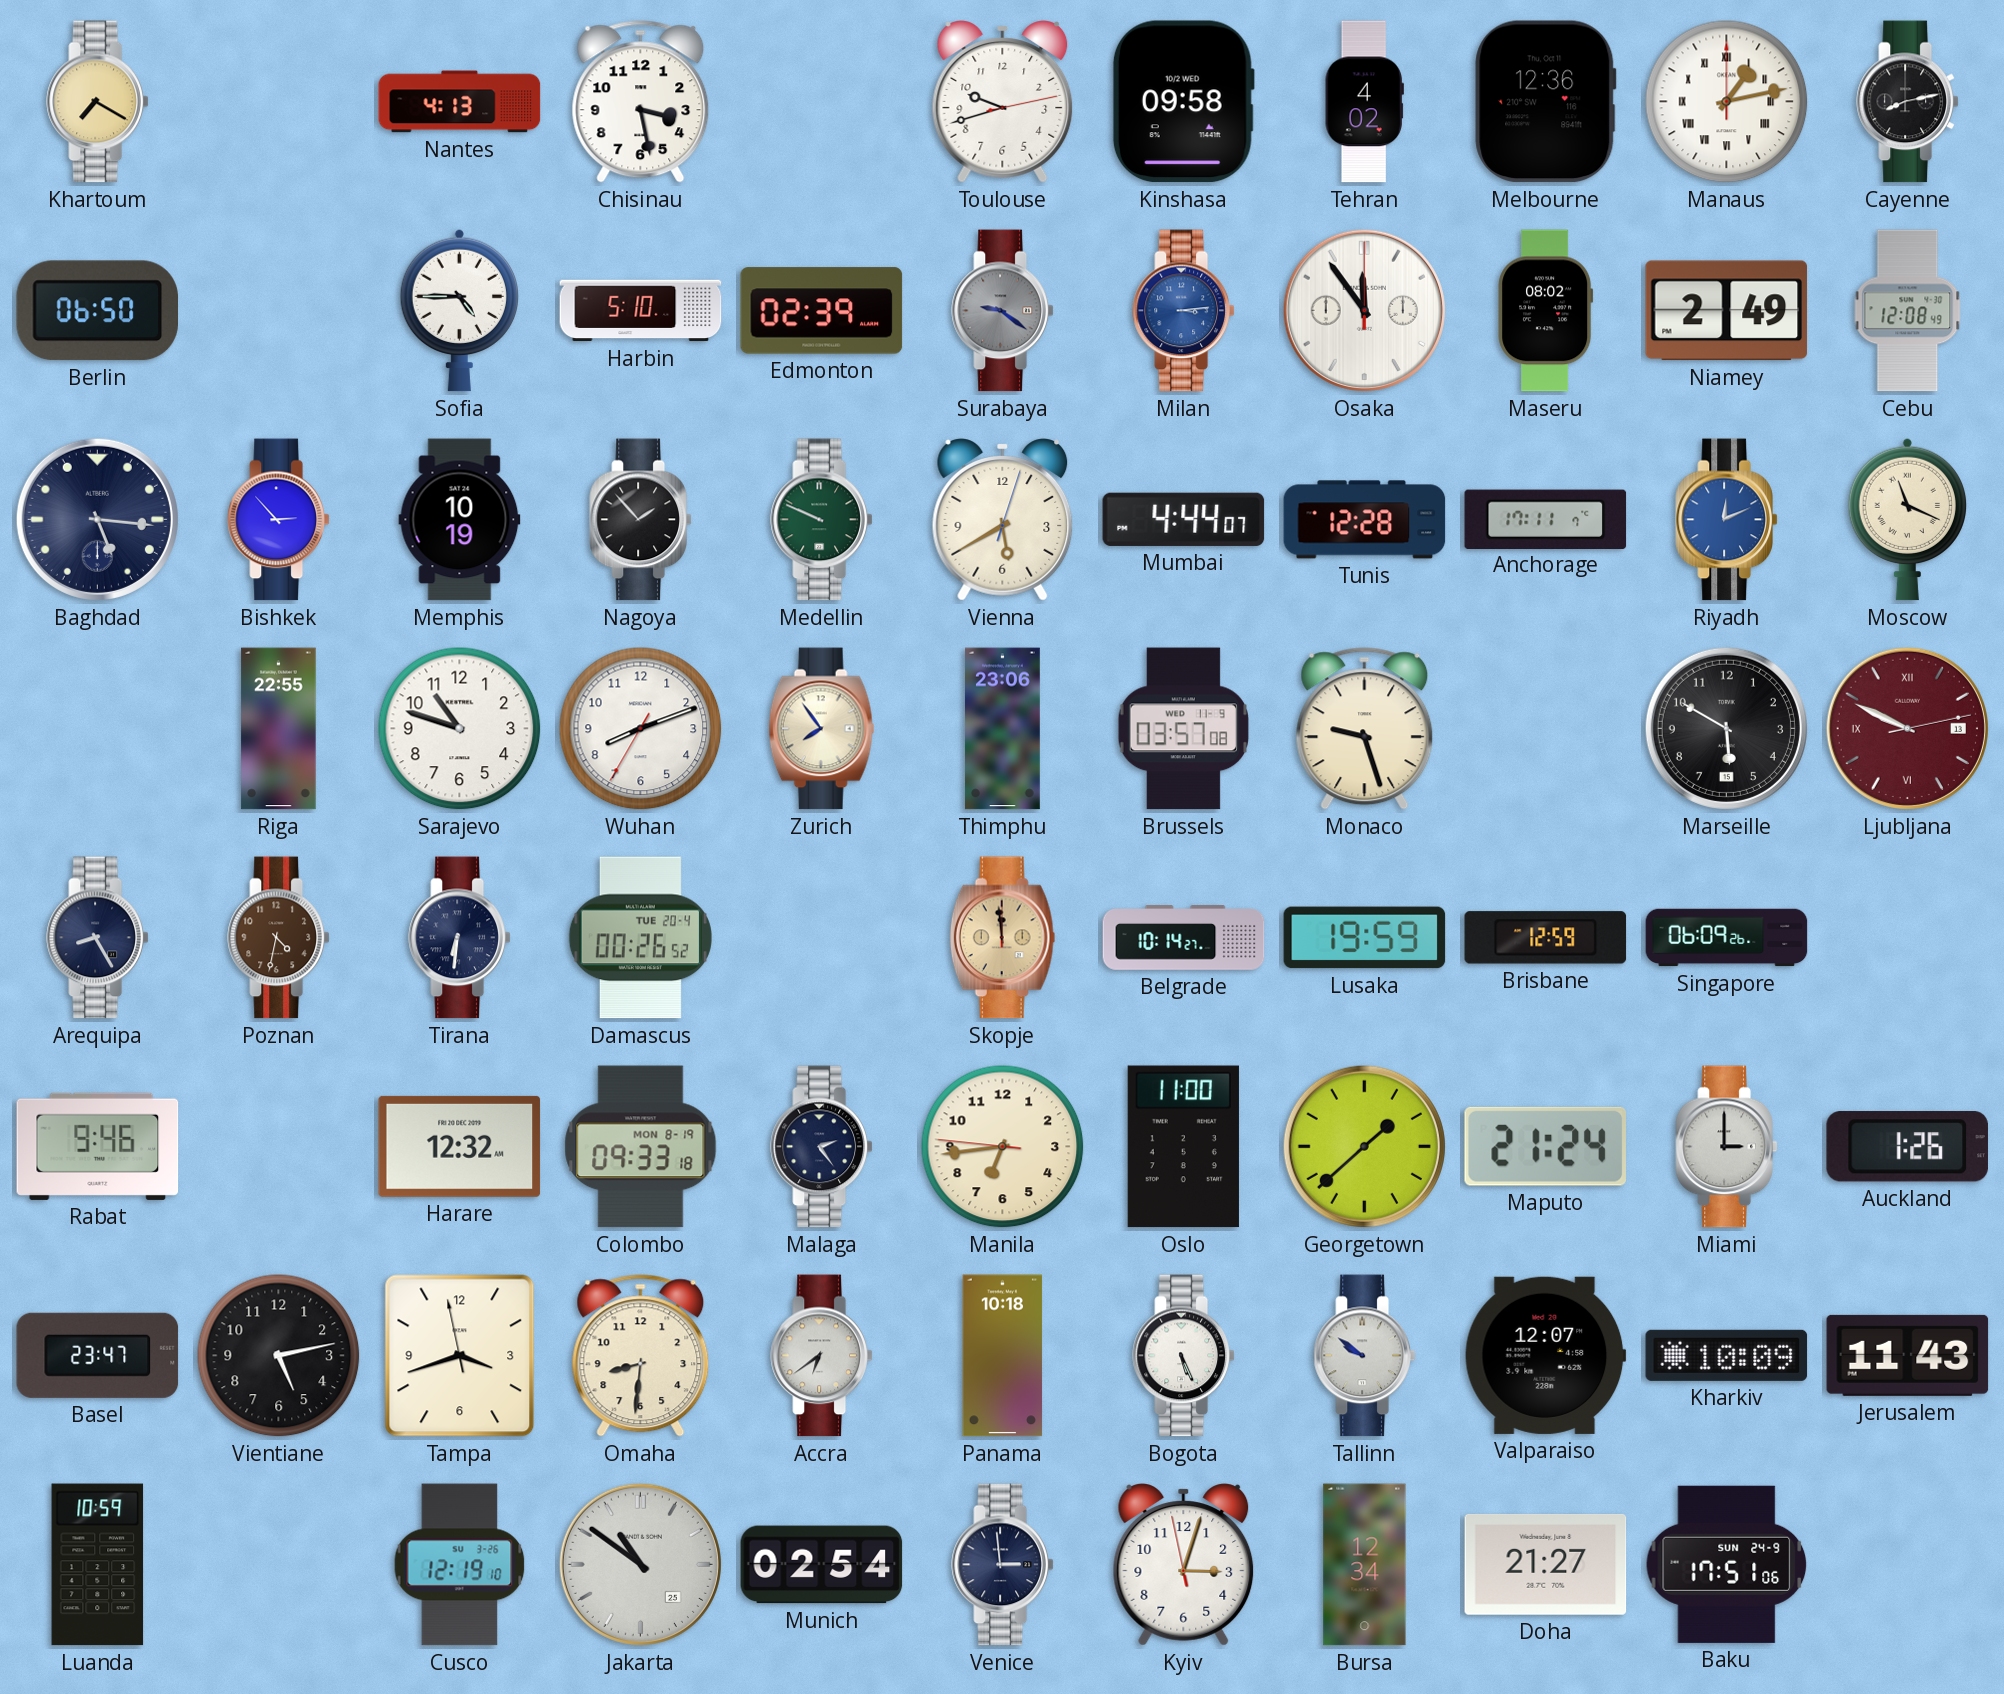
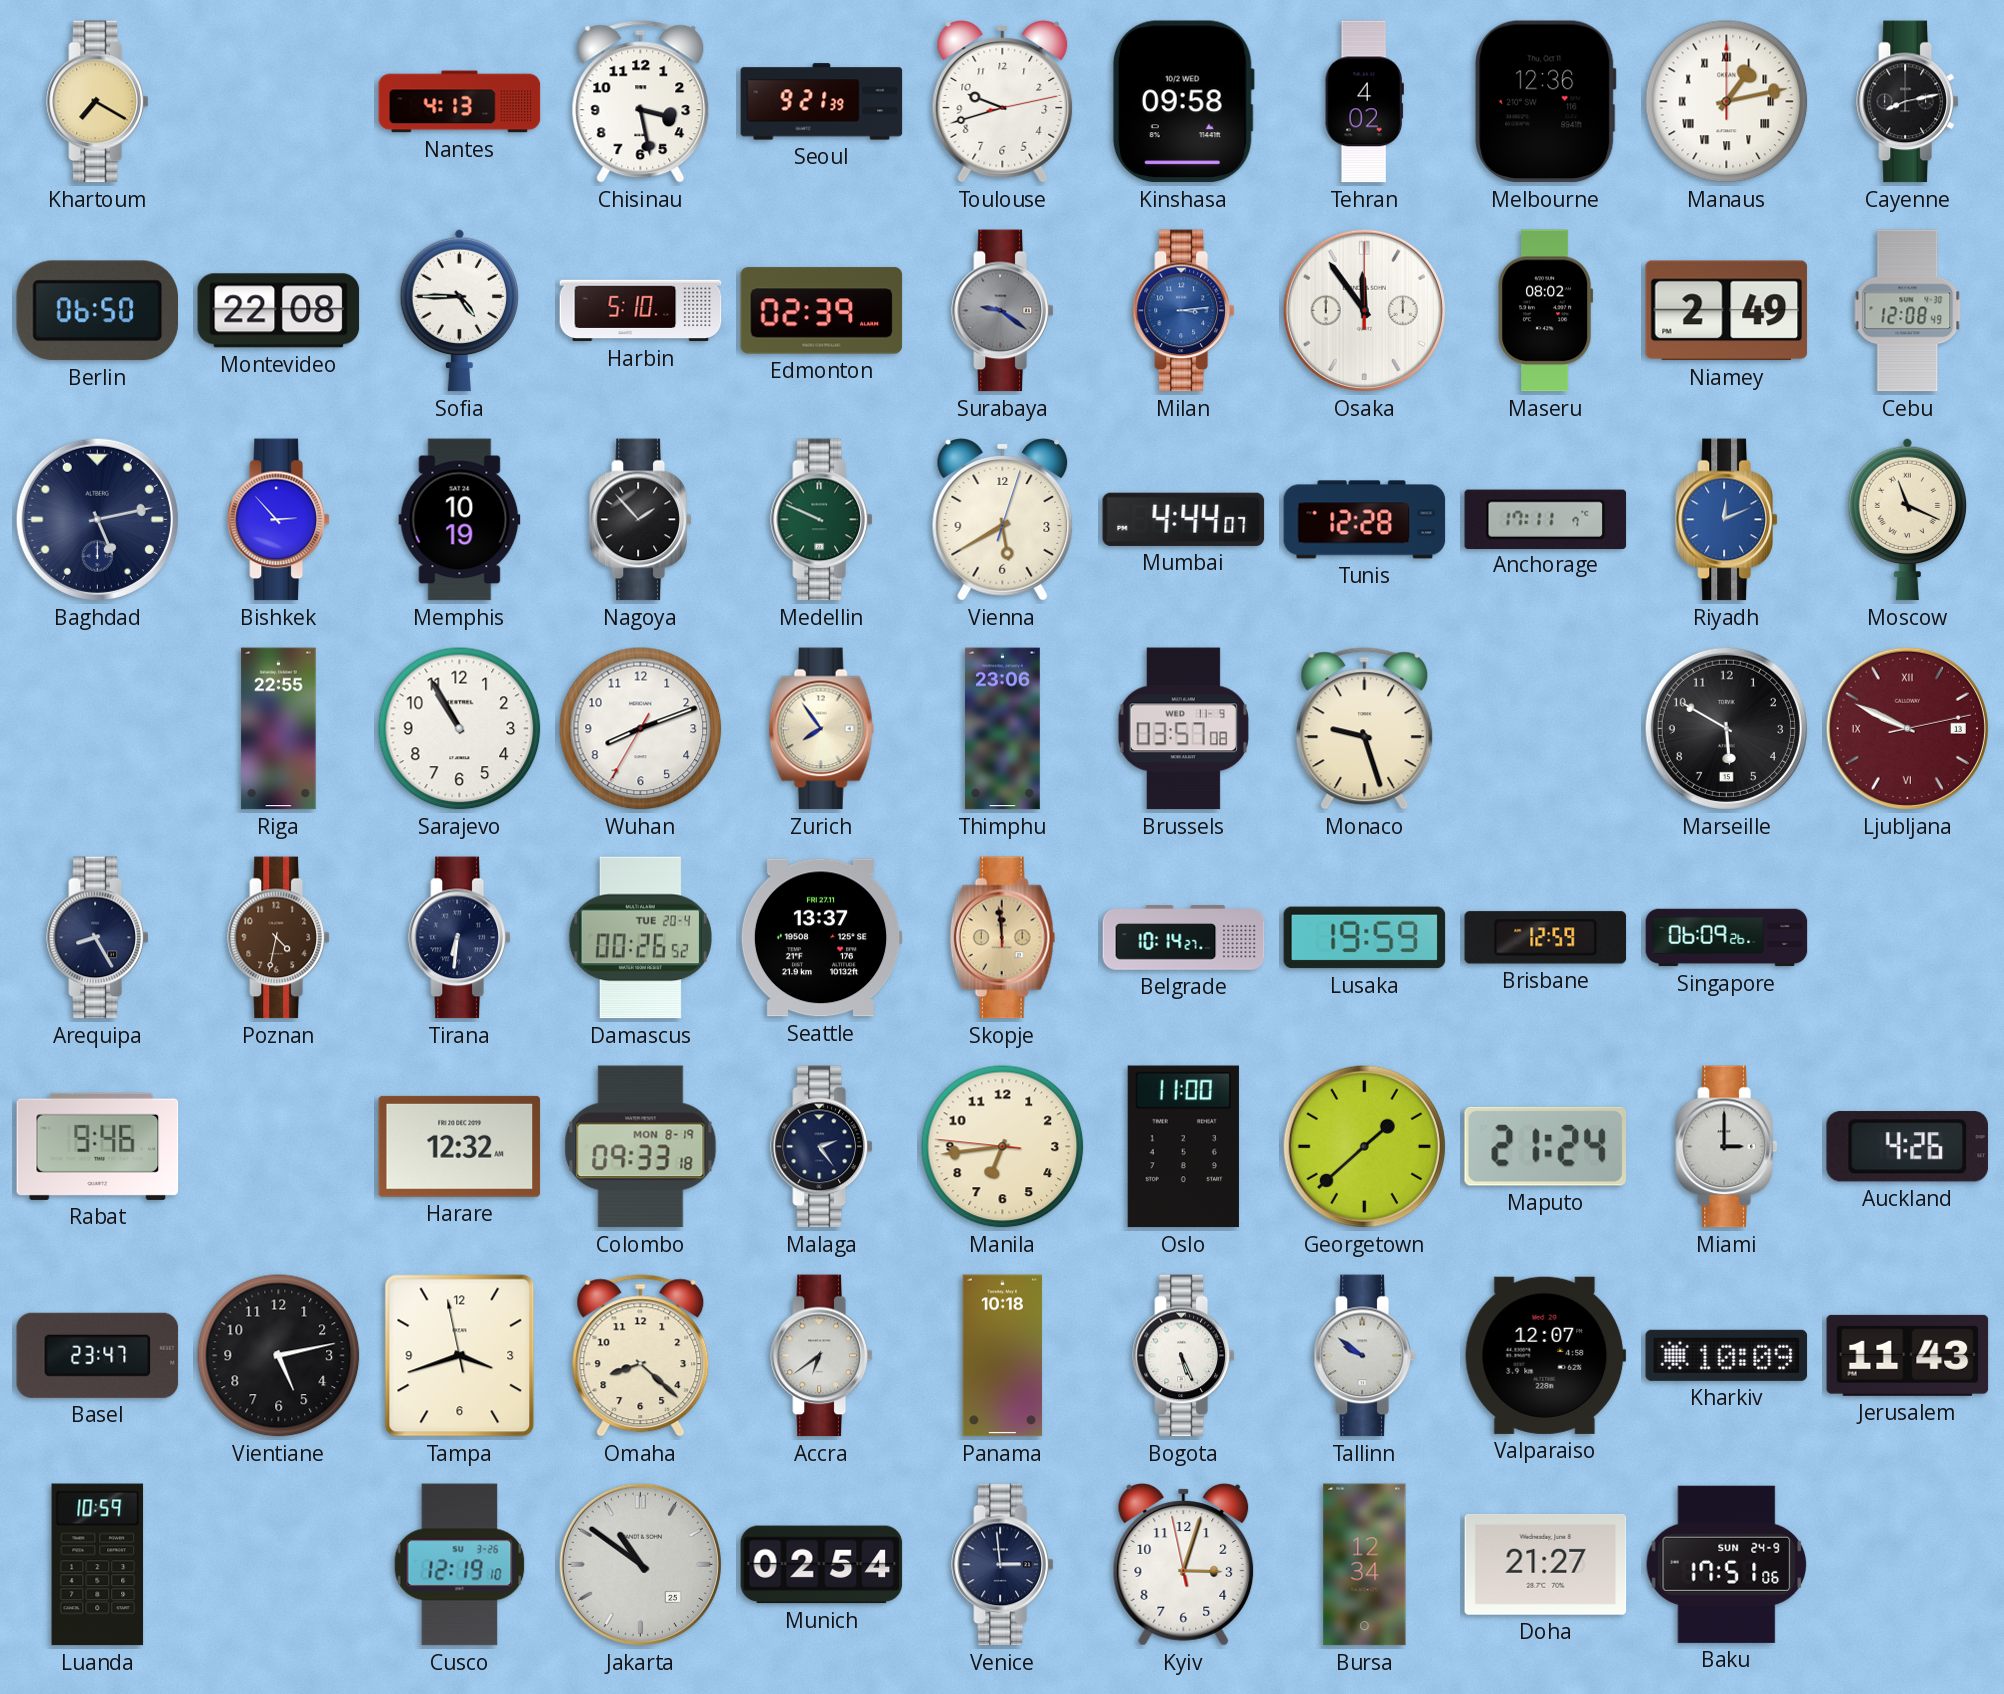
Seoul: none -> 9:21 (822, 102)
Montevideo: none -> 22:08 (279, 311)
Baghdad: 5:16 -> 5:13 (97, 519)
Sarajevo: 10:48 -> 10:55 (460, 729)
Seattle: none -> 13:37 (821, 938)
Auckland: 1:26 -> 4:26 (1907, 1147)
Omaha: 8:31 -> 8:22 (641, 1356)
